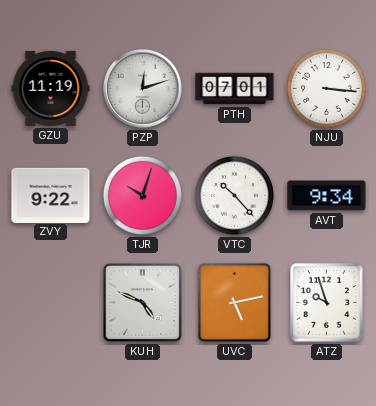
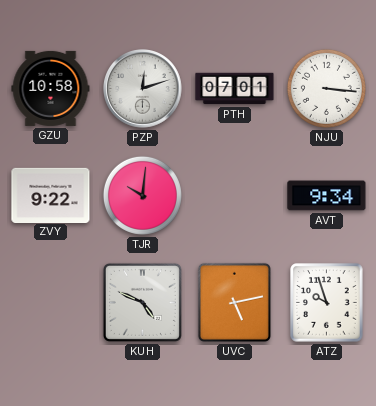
GZU: 11:19 -> 10:58 (51, 88)
TJR: 10:03 -> 10:01 (142, 195)
VTC: 10:23 -> none (234, 195)
